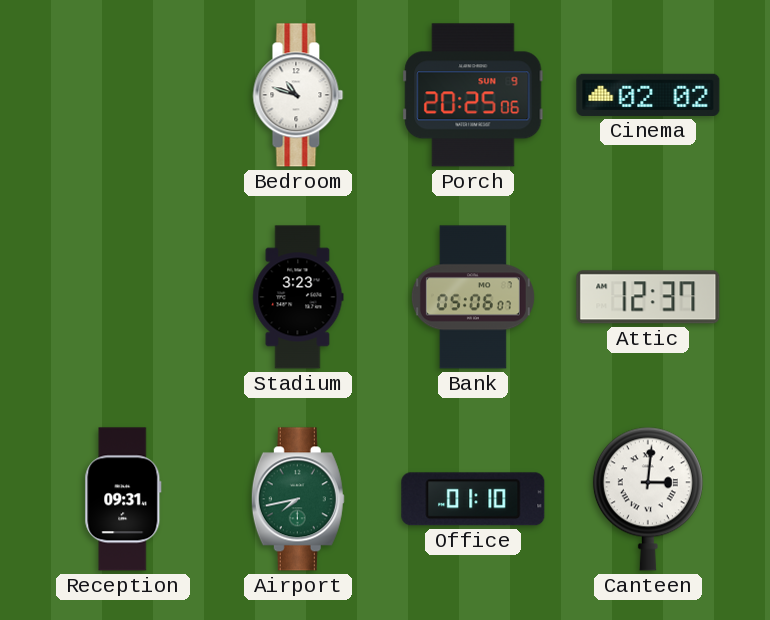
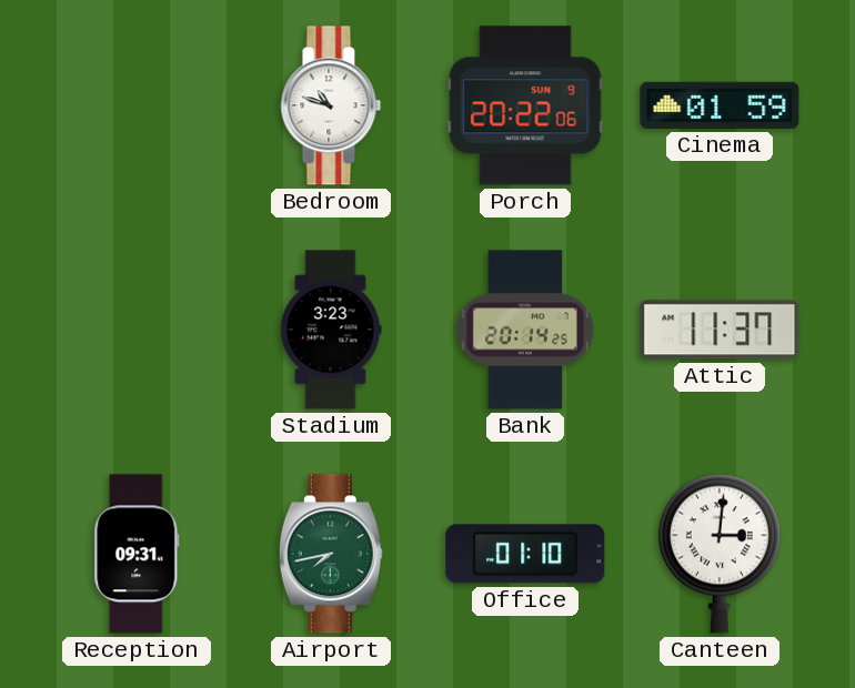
Porch: 20:25 -> 20:22 (525, 105)
Cinema: 02:02 -> 01:59 (720, 105)
Bank: 05:06 -> 20:14 (525, 330)
Attic: 12:37 -> 11:37 (720, 330)
